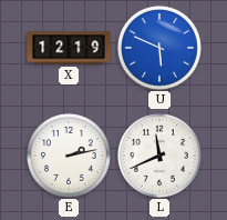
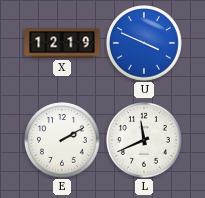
U: 5:49 -> 3:49 (145, 44)
E: 2:13 -> 2:10 (63, 141)
